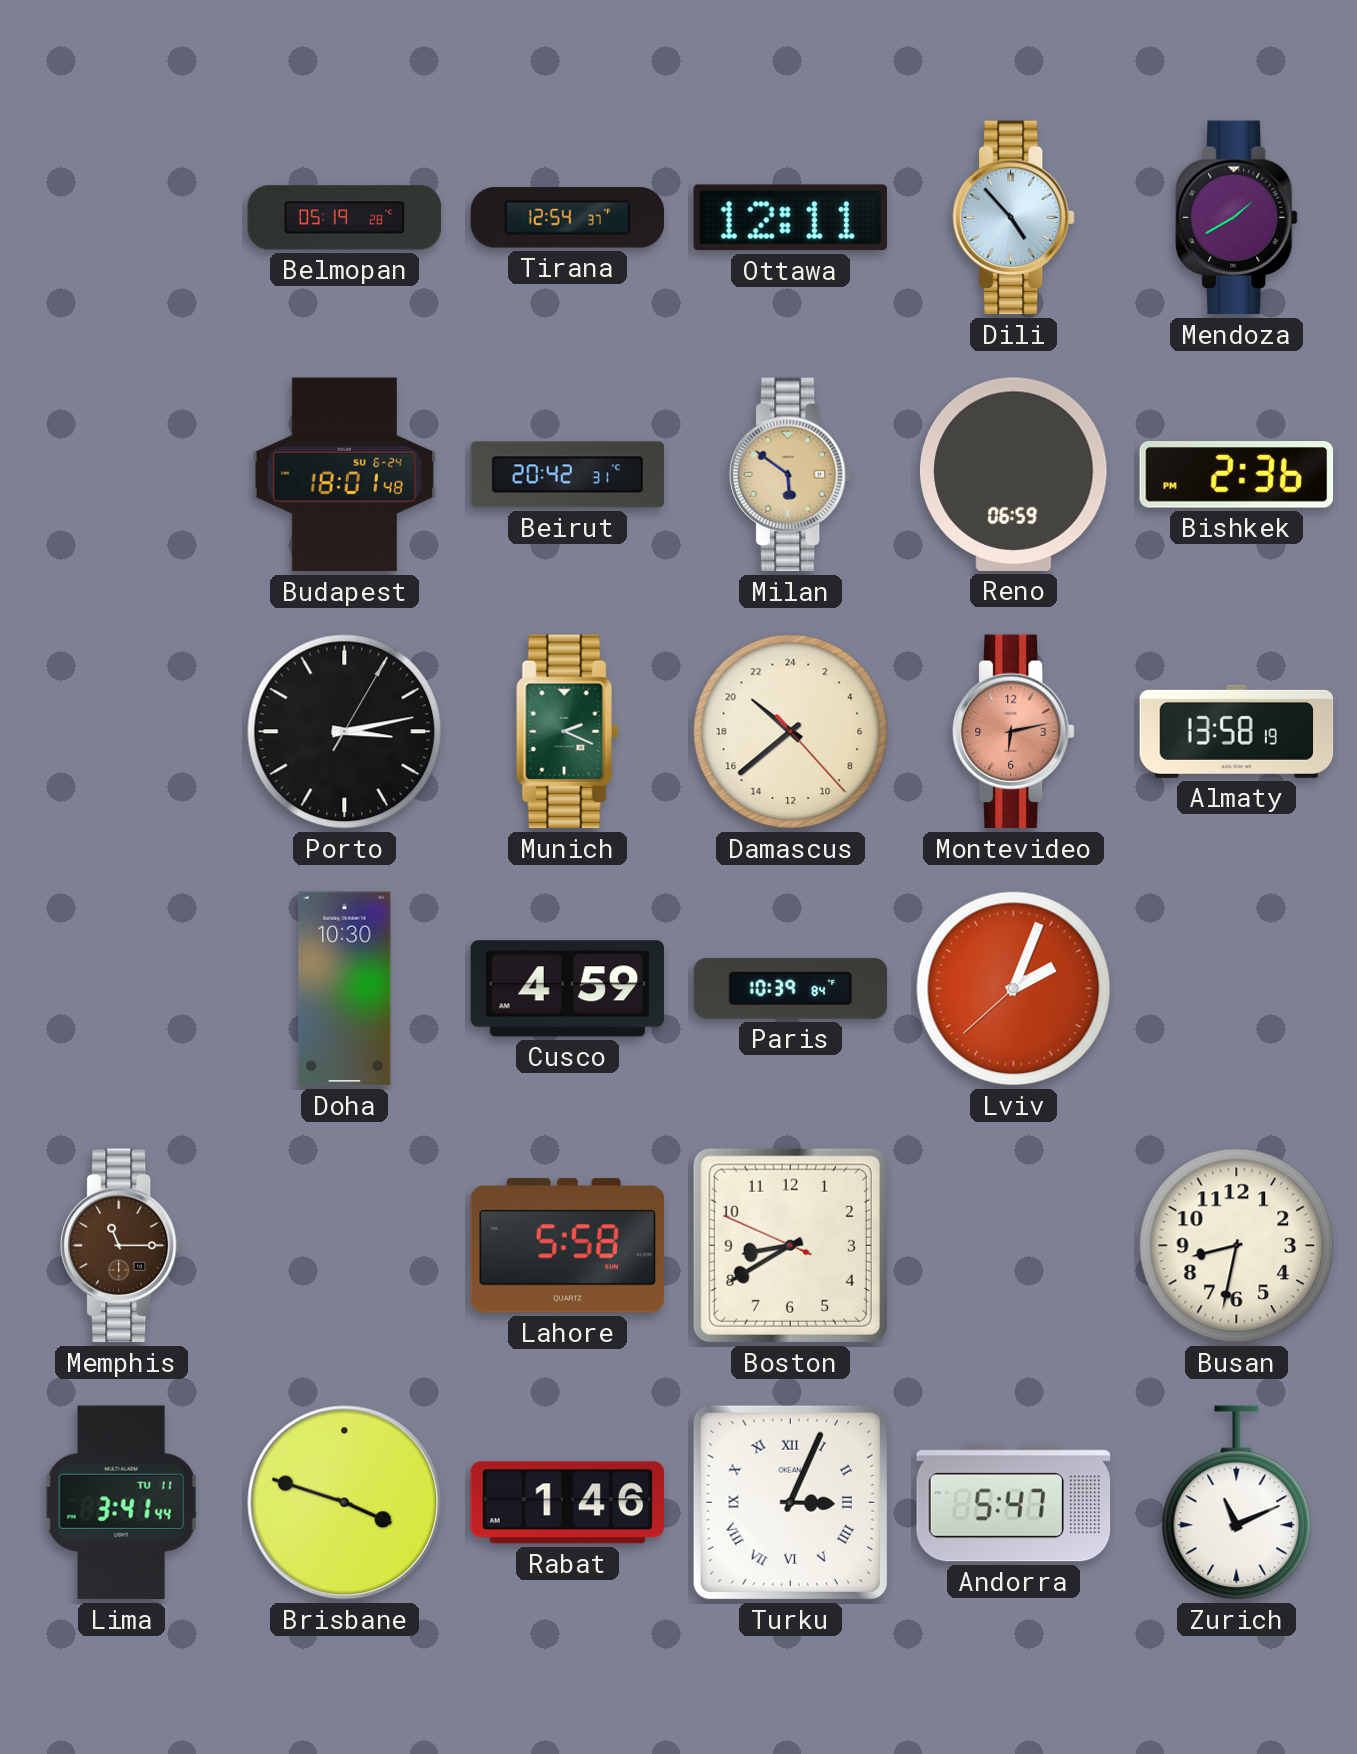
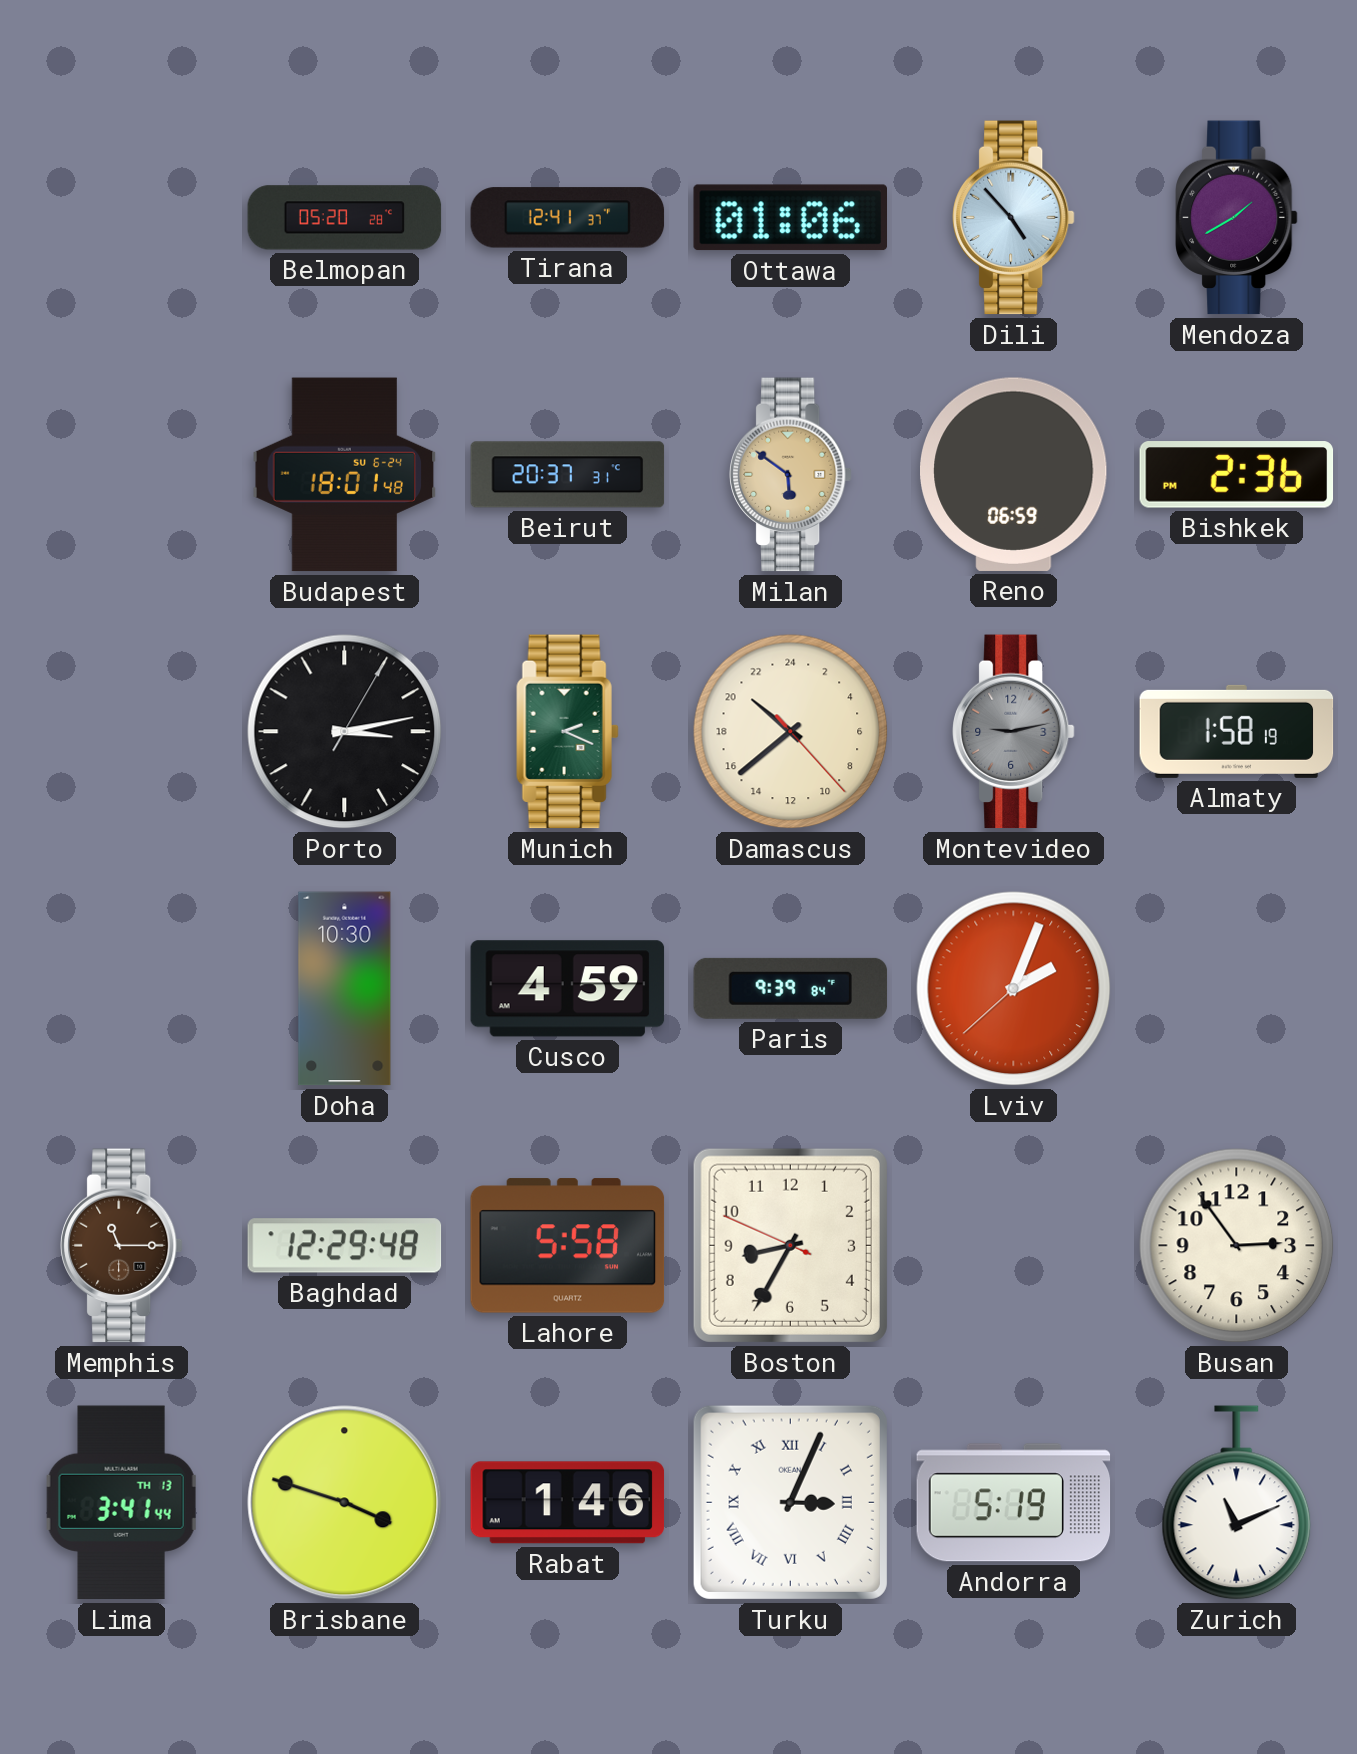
Belmopan: 05:19 -> 05:20 (345, 218)
Tirana: 12:54 -> 12:41 (568, 218)
Ottawa: 12:11 -> 01:06 (790, 218)
Beirut: 20:42 -> 20:37 (568, 475)
Montevideo: 6:13 -> 9:13 (1014, 732)
Montevideo dial: salmon -> grey (1014, 732)
Almaty: 13:58 -> 1:58 (1237, 731)
Paris: 10:39 -> 9:39 (791, 988)
Baghdad: none -> 12:29 (345, 1246)
Boston: 8:39 -> 8:34 (790, 1245)
Busan: 8:32 -> 2:54 (1237, 1246)
Lima date: TU 11 -> TH 13 (122, 1503)
Andorra: 5:47 -> 5:19 (1014, 1503)
